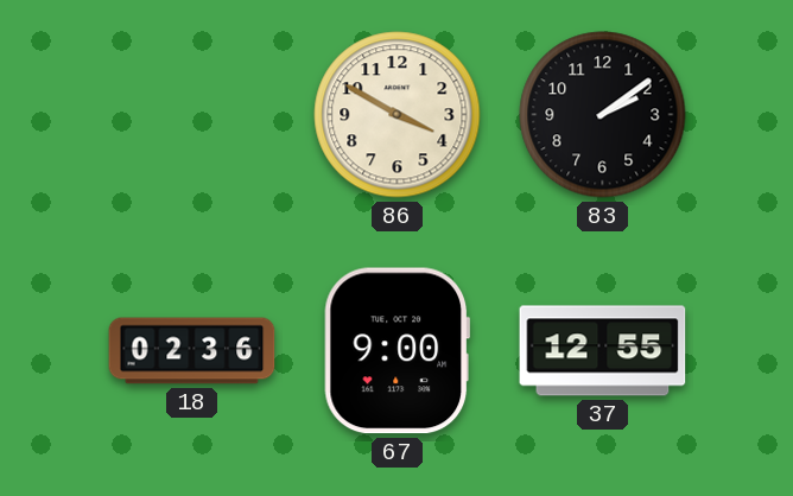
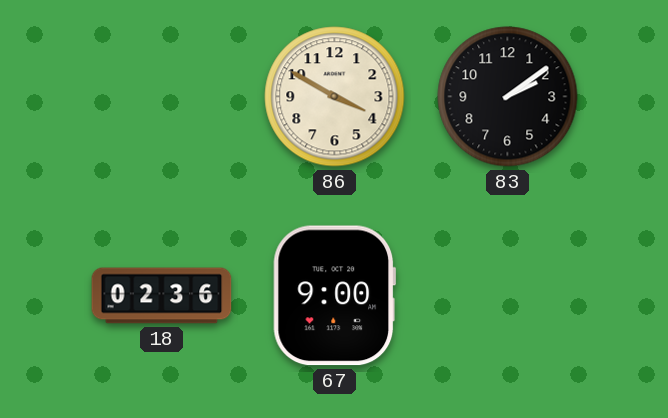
37: 12:55 -> none (603, 351)
